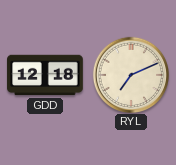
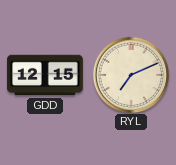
GDD: 12:18 -> 12:15 (45, 75)
